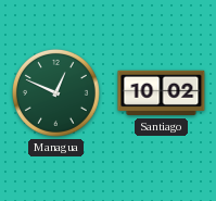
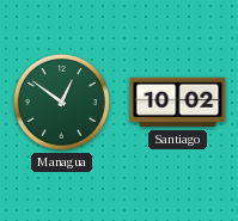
Managua: 12:49 -> 12:51 (61, 102)
